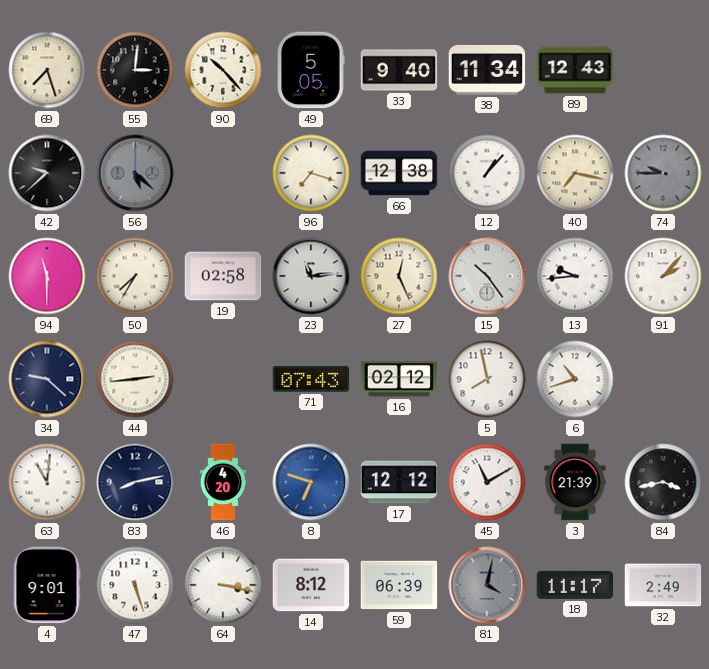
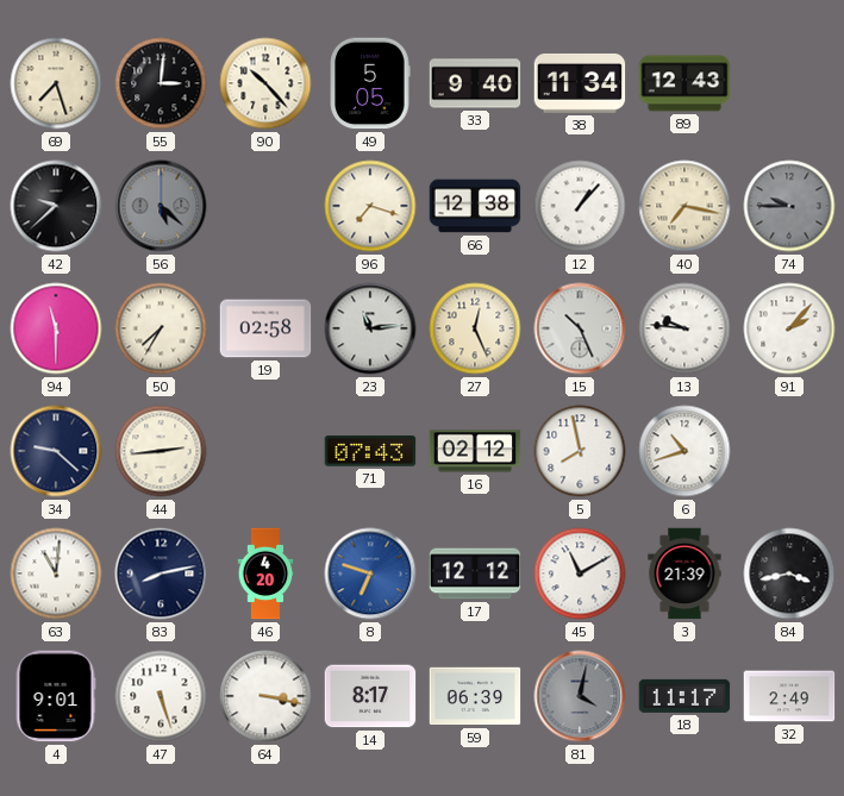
15: 10:24 -> 10:26 (580, 328)
13: 9:44 -> 9:46 (684, 328)
14: 8:12 -> 8:17 (370, 696)
